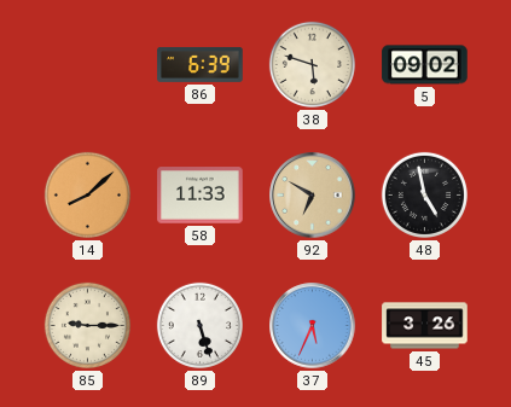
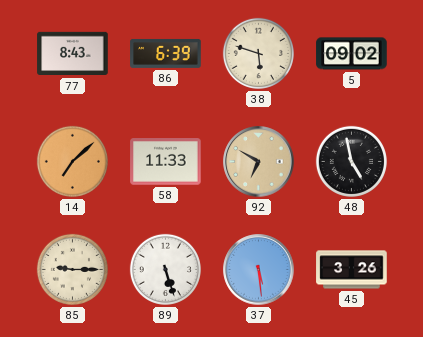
77: none -> 8:43 (73, 54)
14: 8:08 -> 7:08 (72, 161)
37: 5:34 -> 5:29 (259, 270)
